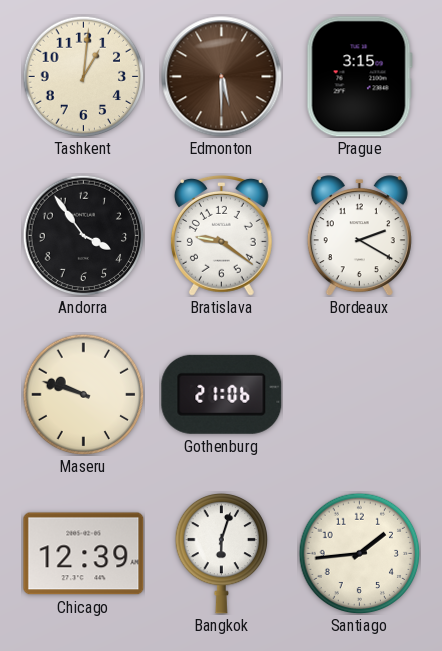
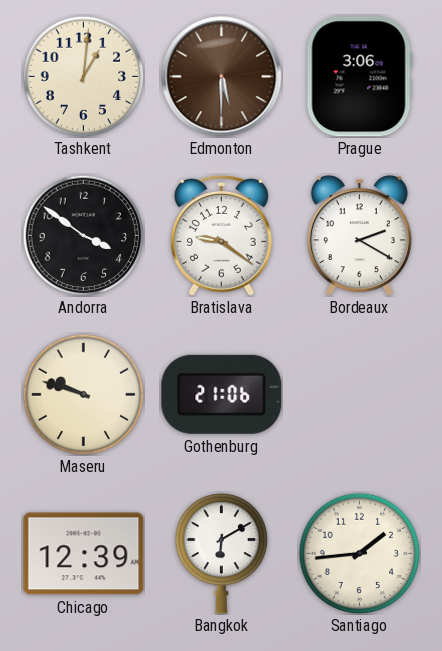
Prague: 3:15 -> 3:06 (359, 77)
Andorra: 3:54 -> 3:51 (83, 235)
Bangkok: 6:03 -> 6:10 (221, 553)
